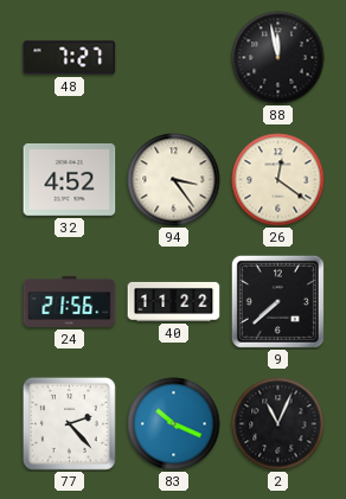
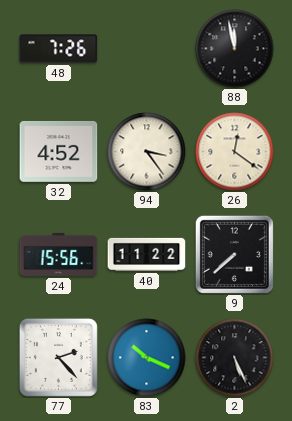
48: 7:27 -> 7:26 (59, 49)
24: 21:56 -> 15:56 (59, 254)
2: 11:04 -> 5:26 (235, 358)
